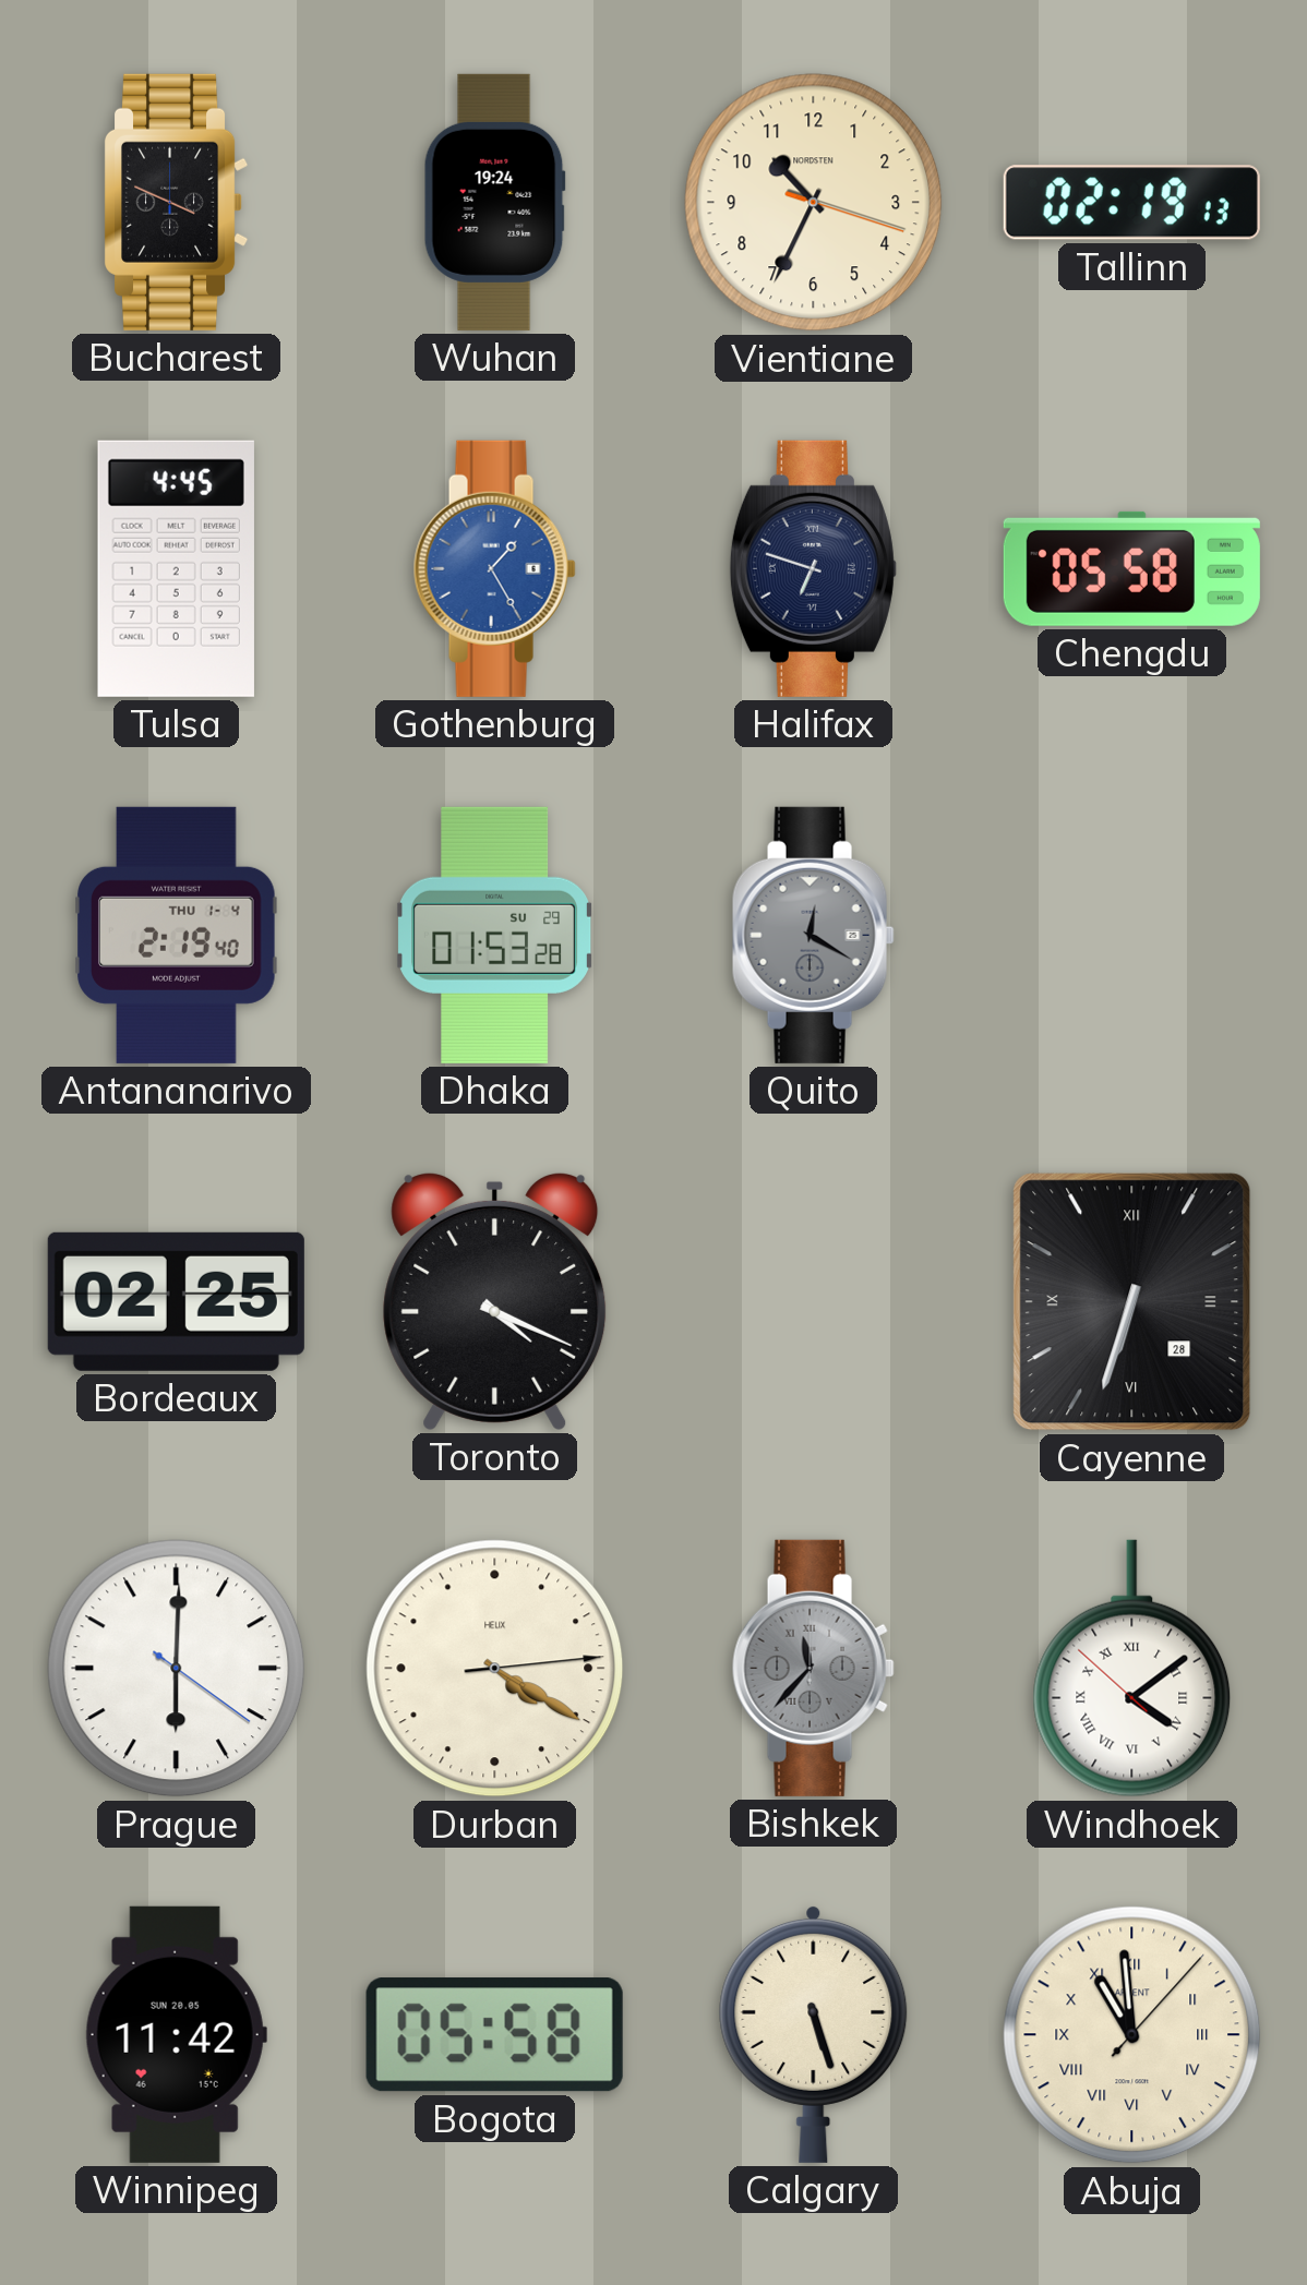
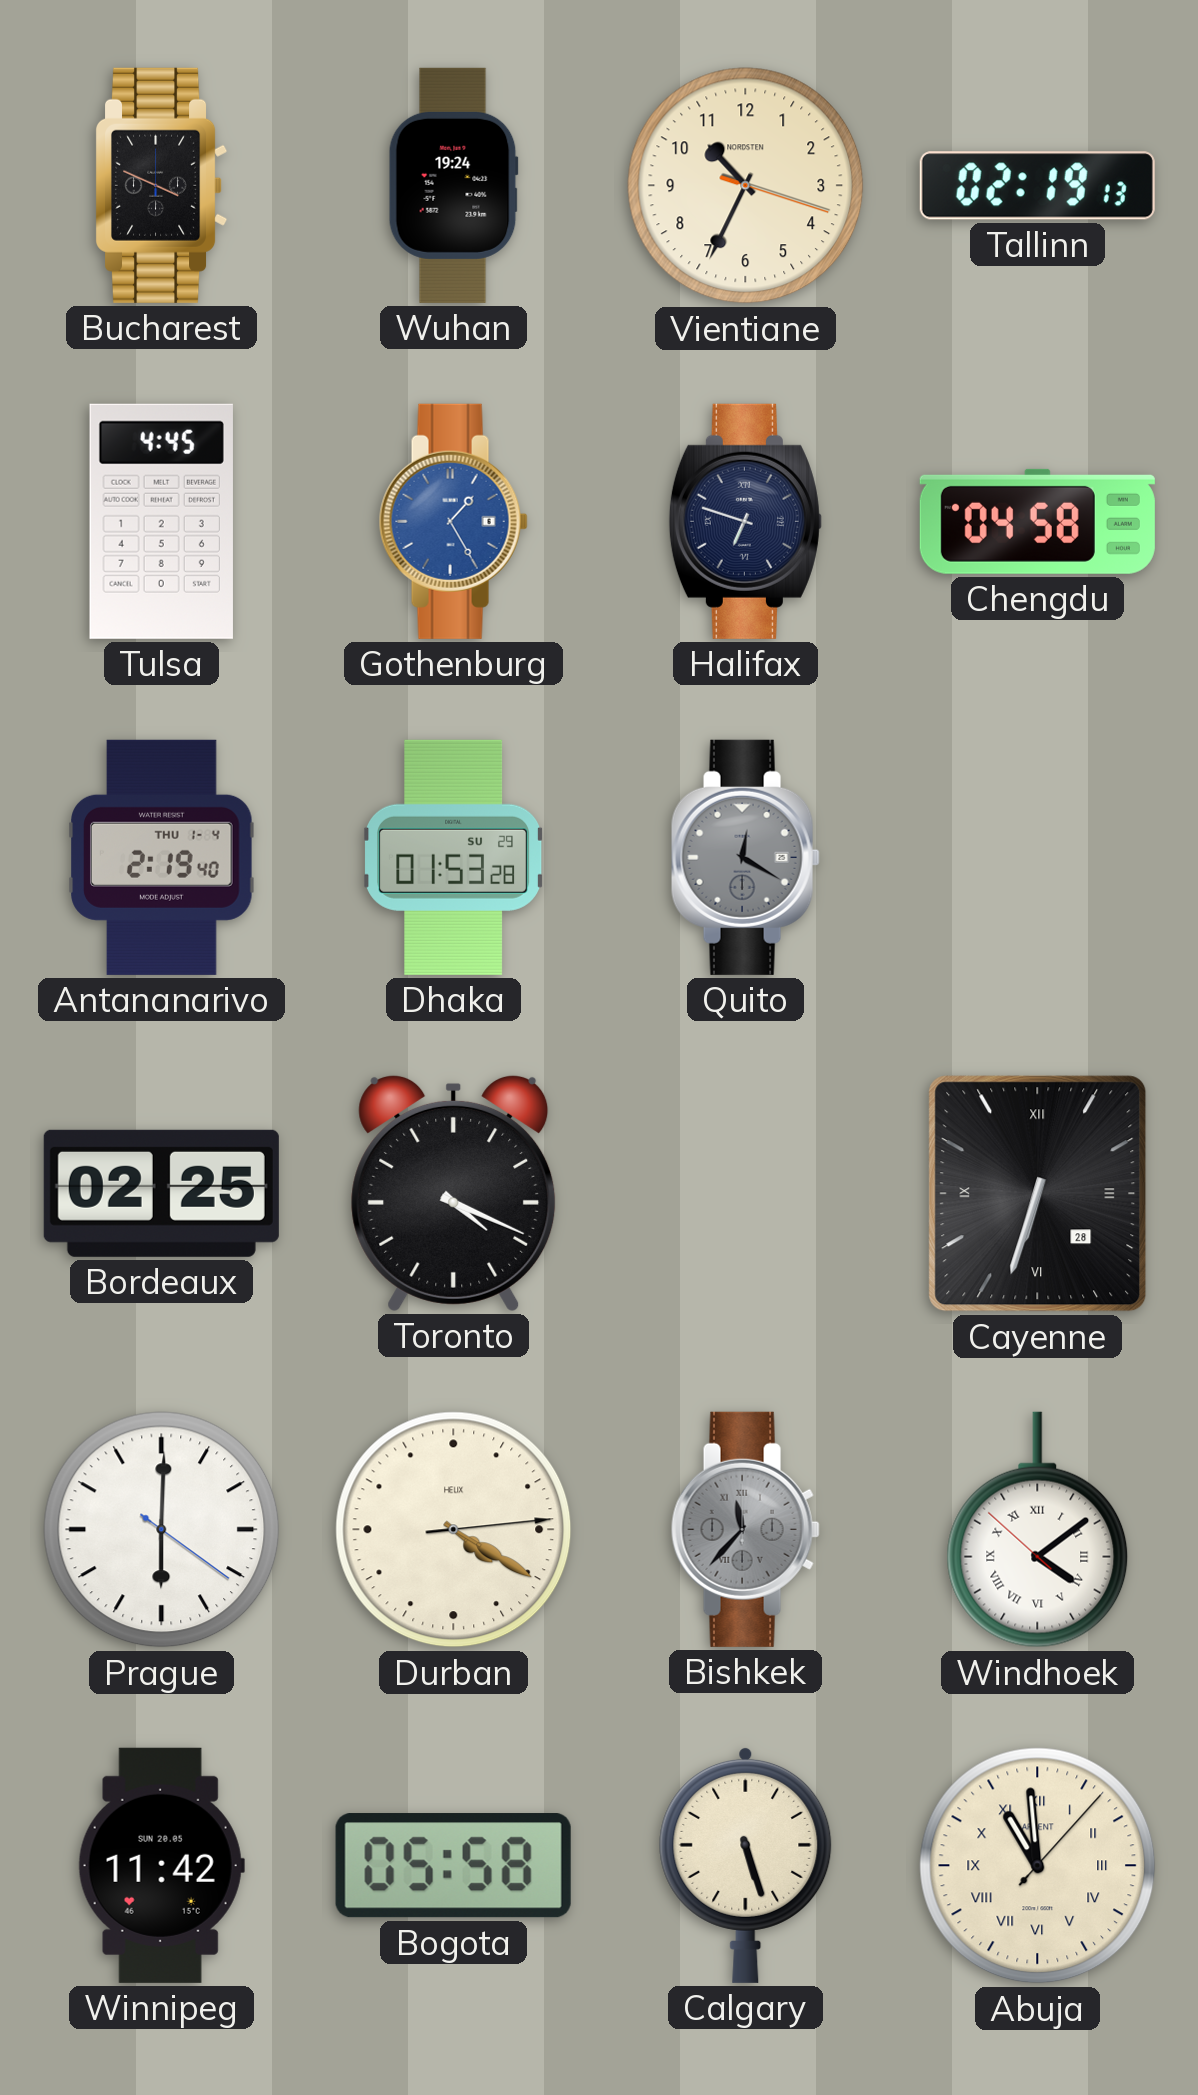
Chengdu: 05:58 -> 04:58 (1037, 521)
